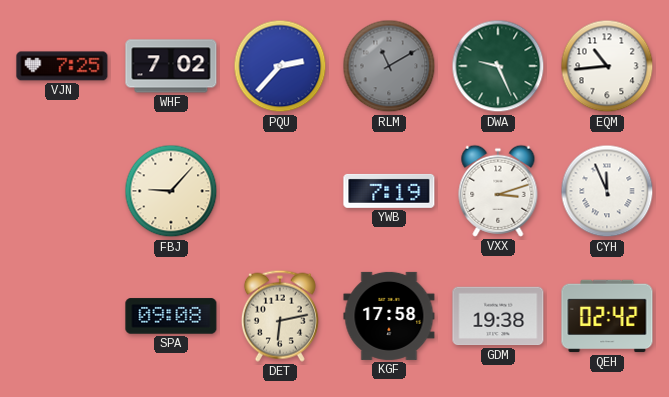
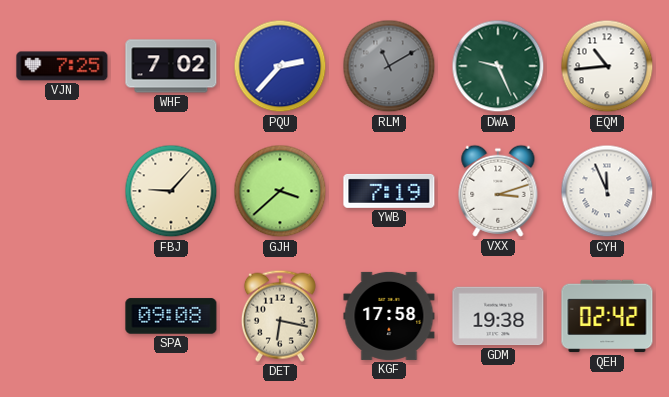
GJH: none -> 3:38 (280, 191)
DET: 6:13 -> 6:17 (280, 316)
